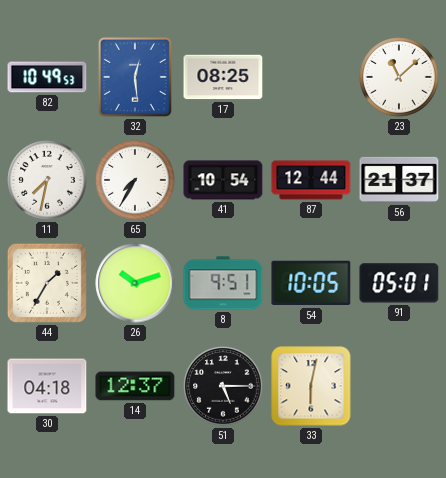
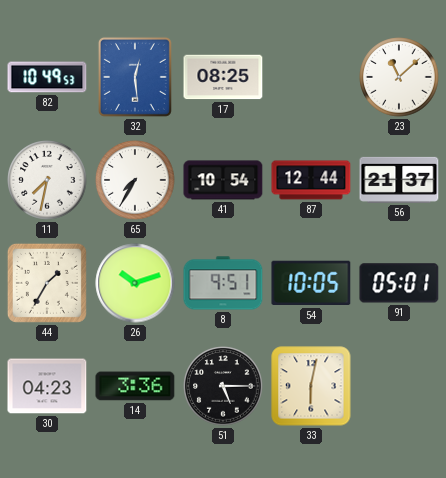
30: 04:18 -> 04:23 (47, 386)
14: 12:37 -> 3:36 (135, 386)
